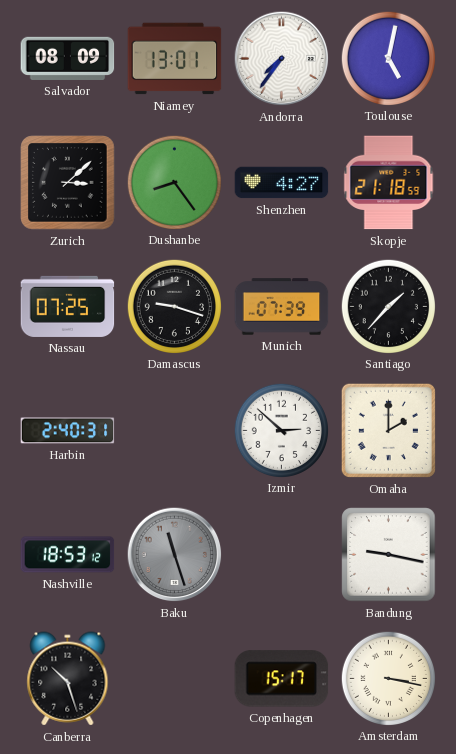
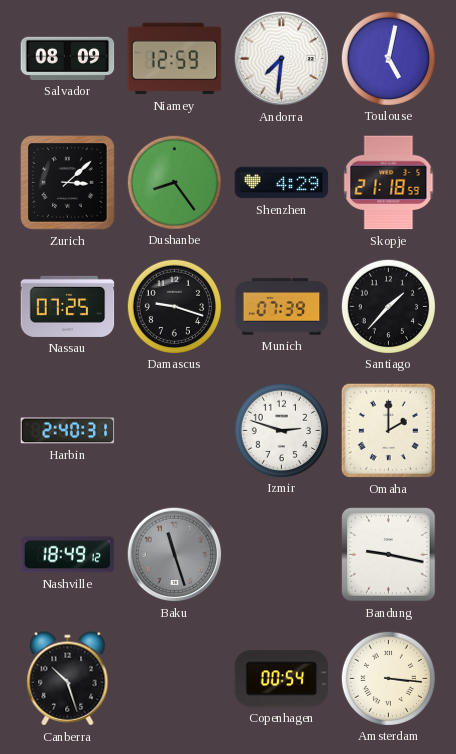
Niamey: 13:01 -> 12:59 (175, 59)
Andorra: 7:36 -> 7:31 (282, 59)
Shenzhen: 4:27 -> 4:29 (282, 183)
Izmir: 2:52 -> 2:48 (281, 430)
Nashville: 18:53 -> 18:49 (68, 555)
Copenhagen: 15:17 -> 00:54 (282, 679)
Amsterdam: 3:17 -> 3:16 (388, 678)
